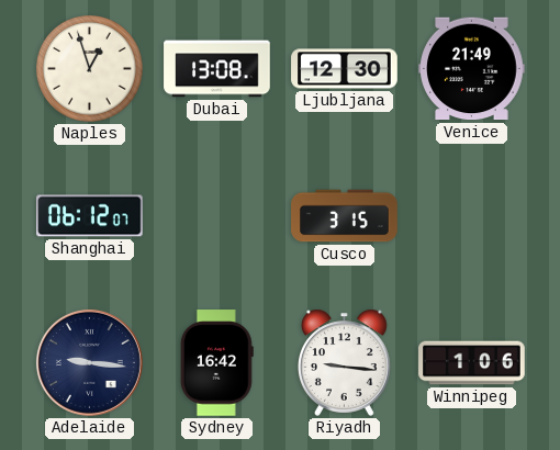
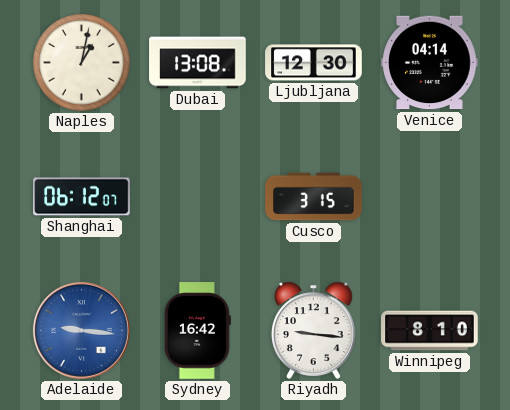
Naples: 12:57 -> 1:02 (82, 63)
Venice: 21:49 -> 04:14 (430, 63)
Adelaide dial: navy -> blue (81, 330)
Winnipeg: 1:06 -> 8:10 (430, 331)
